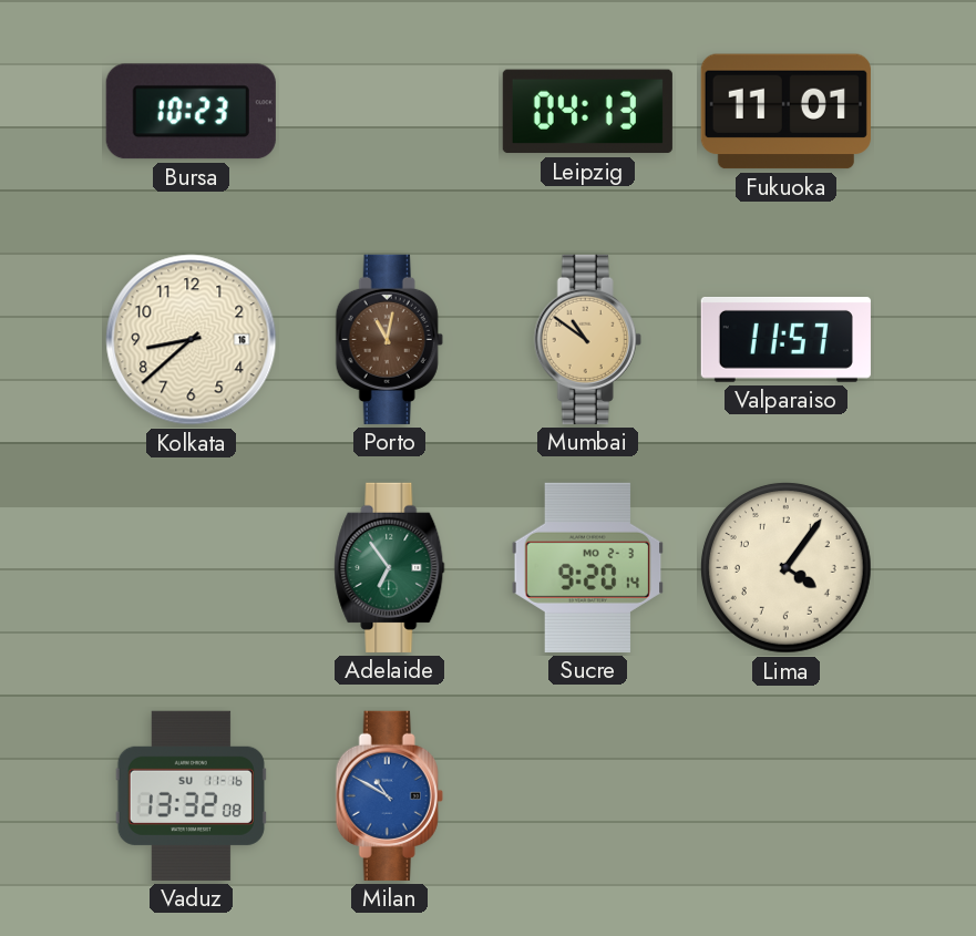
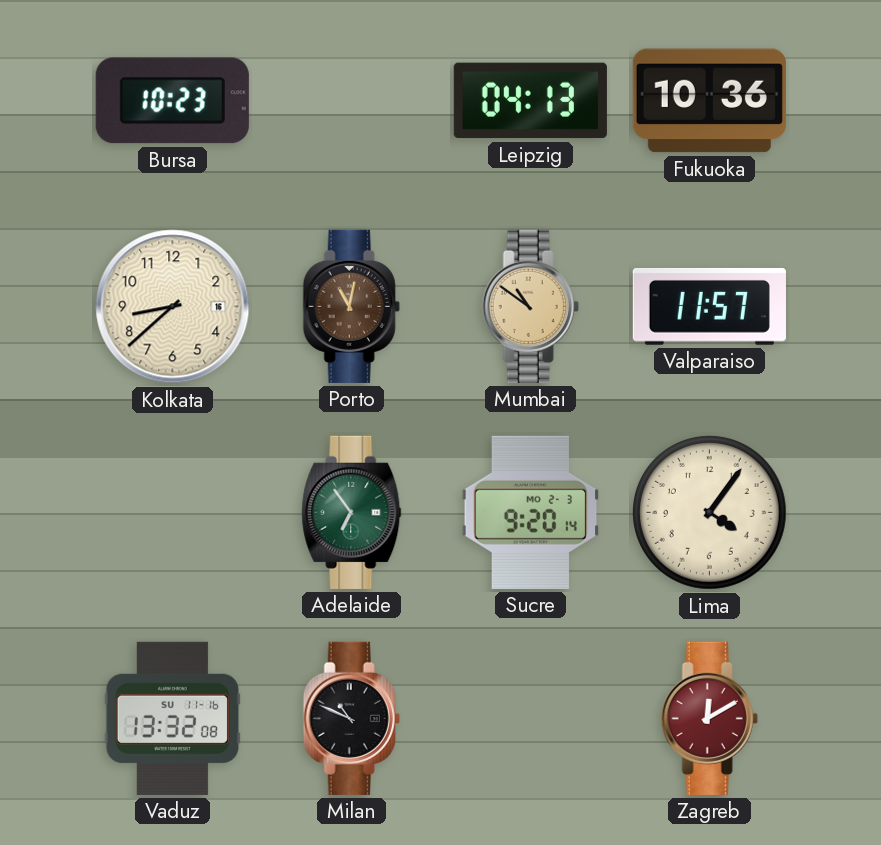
Fukuoka: 11:01 -> 10:36 (709, 101)
Milan: 10:50 -> 10:49 (351, 718)
Milan dial: blue -> black (351, 718)
Zagreb: none -> 12:10 (709, 718)
